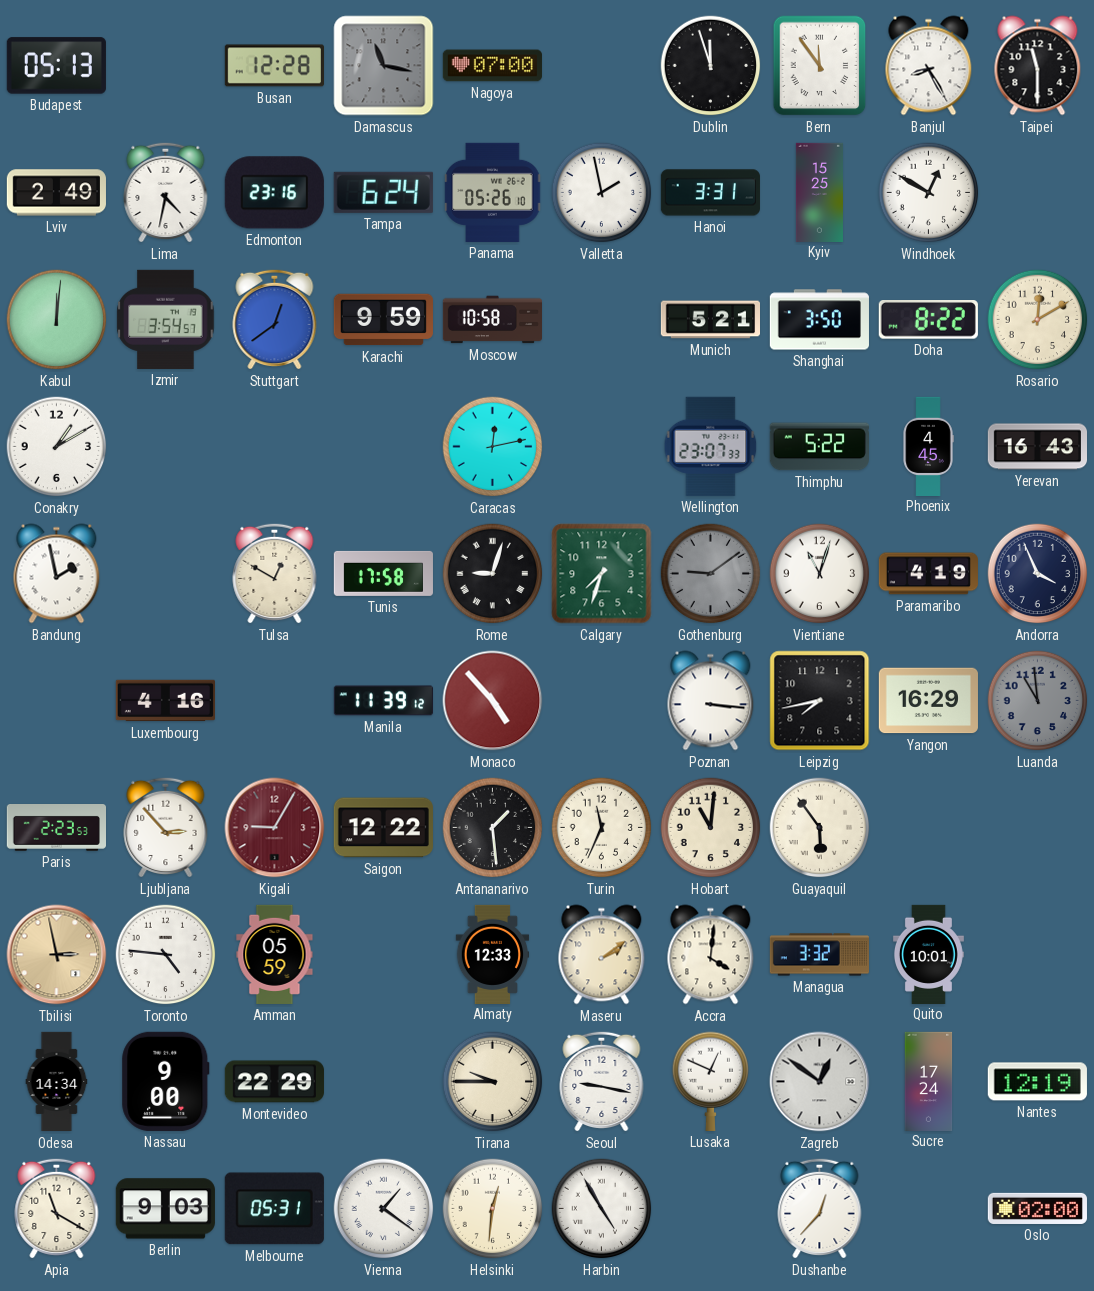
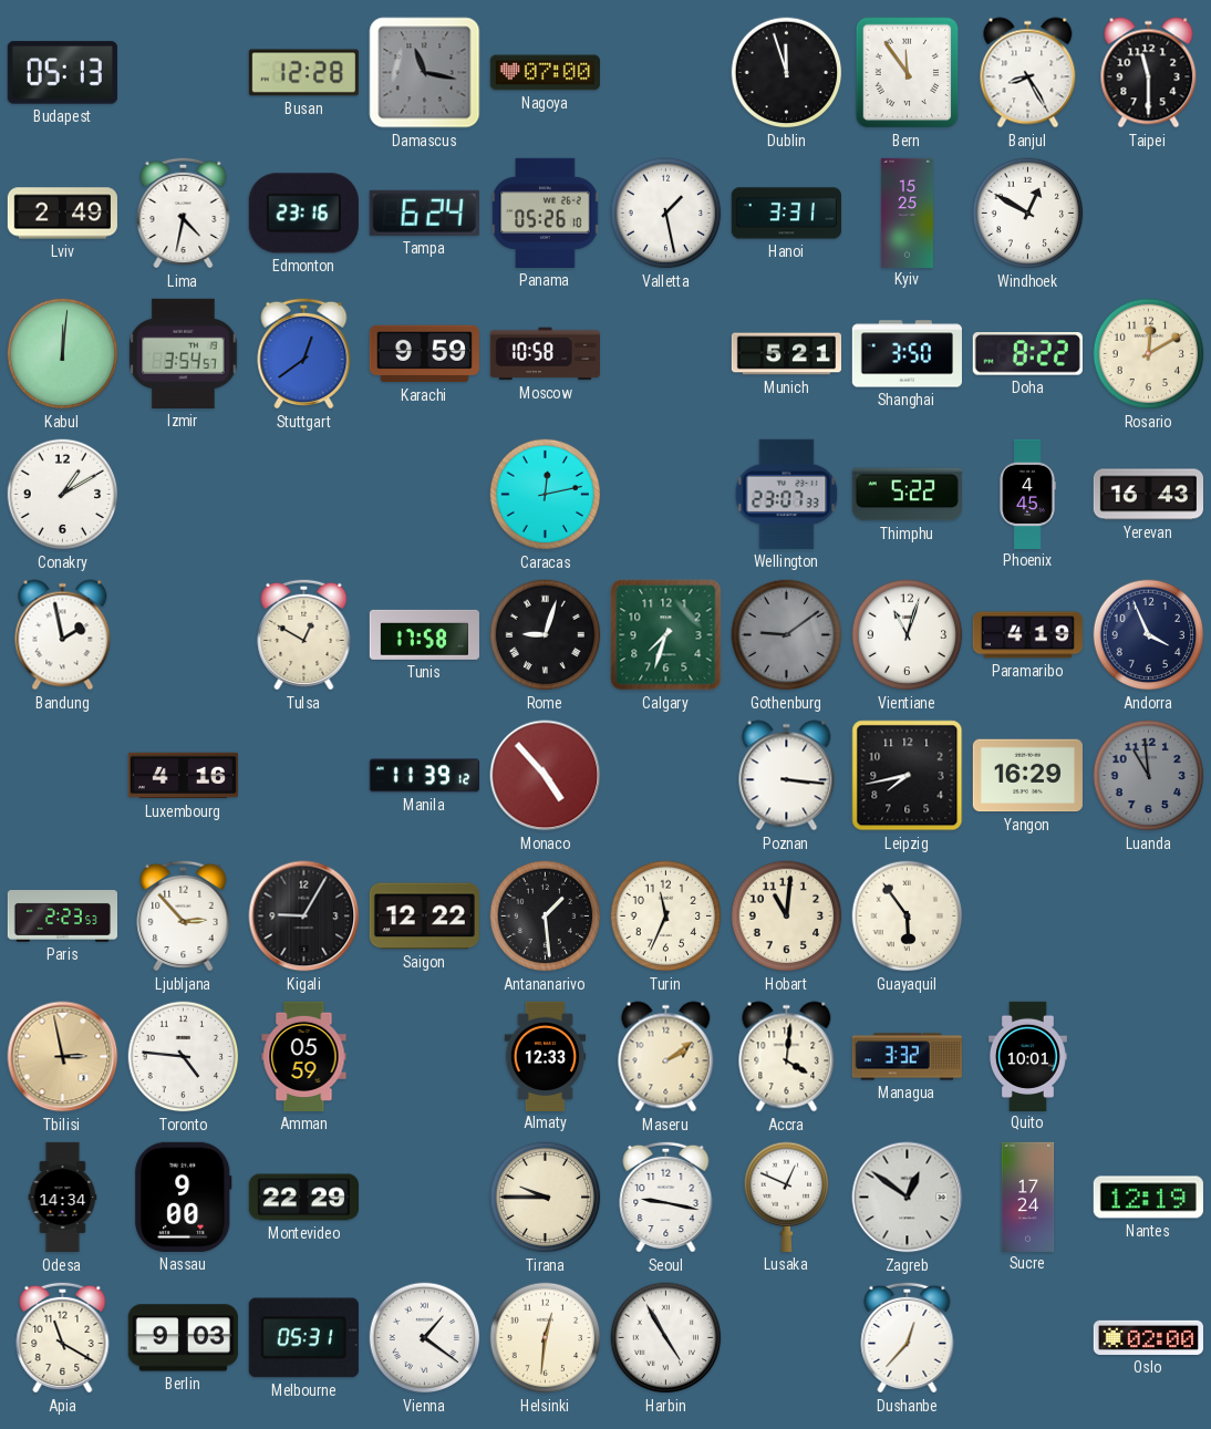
Valletta: 1:58 -> 1:28 (666, 214)
Kigali dial: burgundy -> black (304, 917)
